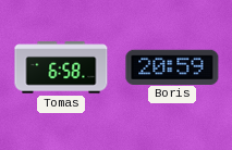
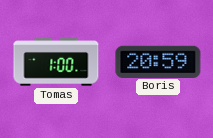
Tomas: 6:58 -> 1:00 (56, 62)
